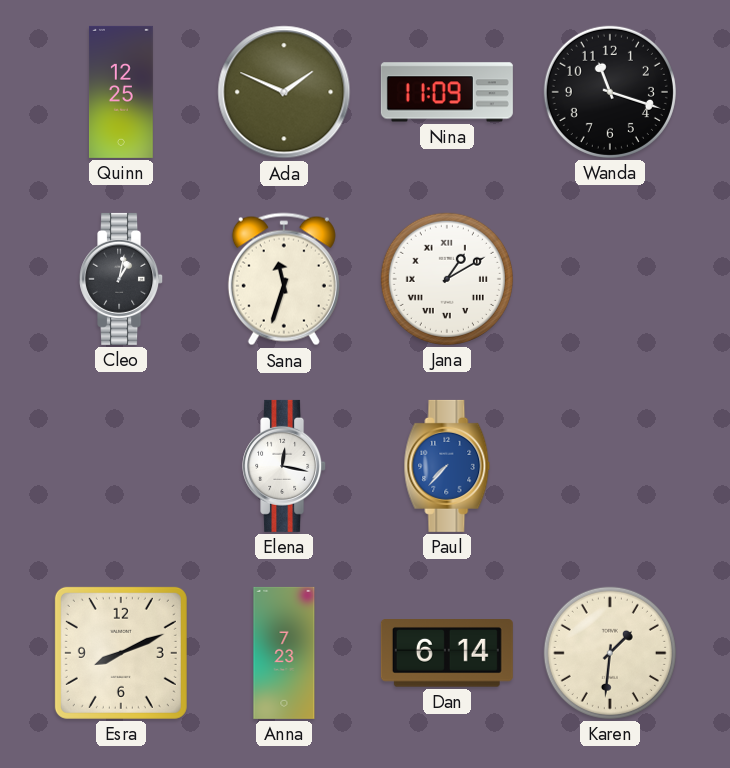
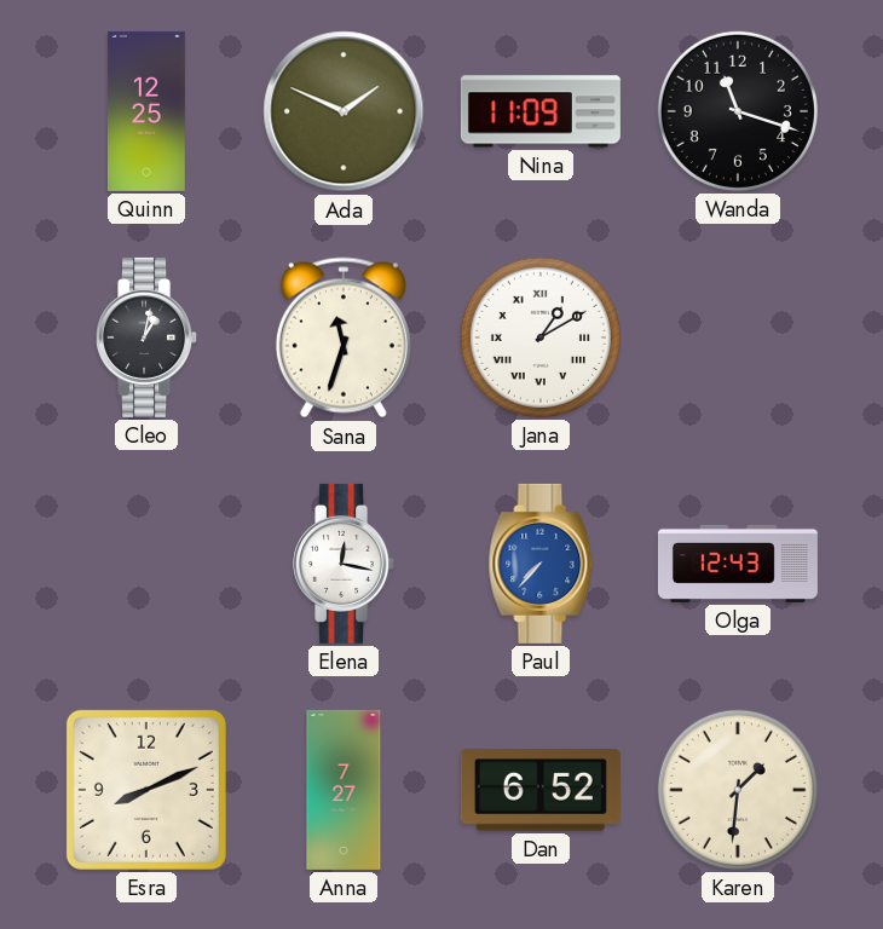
Olga: none -> 12:43 (738, 564)
Anna: 7:23 -> 7:27 (344, 790)
Dan: 6:14 -> 6:52 (541, 791)
